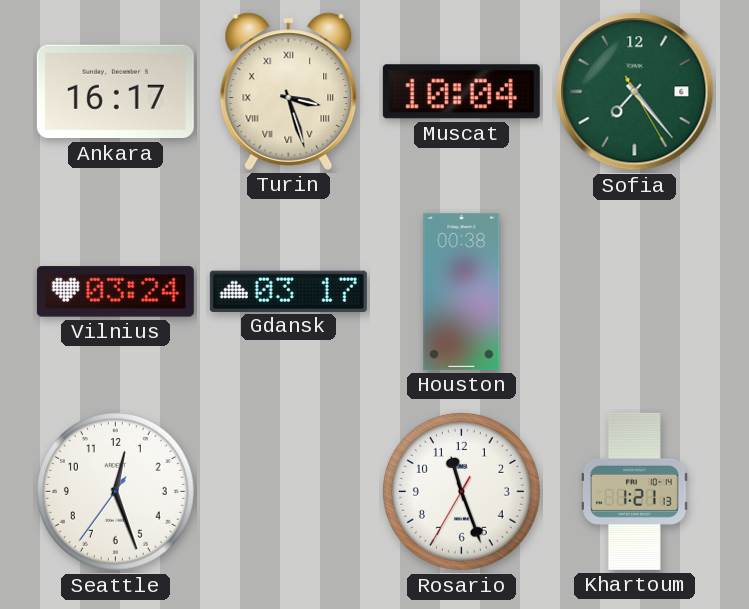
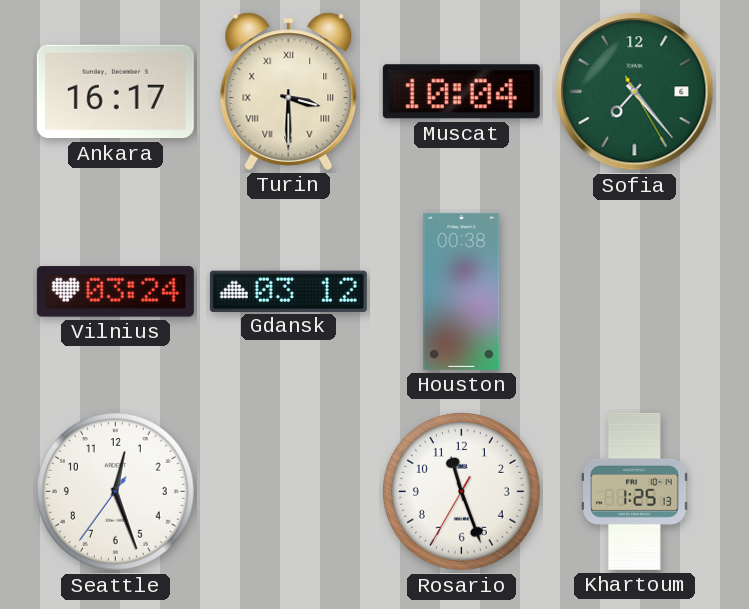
Turin: 3:27 -> 3:30 (289, 91)
Gdansk: 03:17 -> 03:12 (288, 291)
Khartoum: 1:21 -> 1:25 (635, 491)
